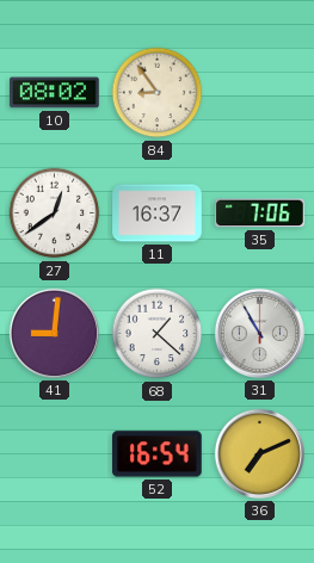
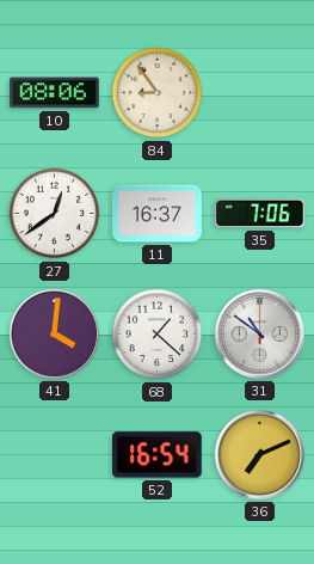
10: 08:02 -> 08:06 (55, 93)
41: 9:01 -> 4:01 (54, 333)
31: 10:55 -> 10:51 (259, 333)
